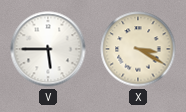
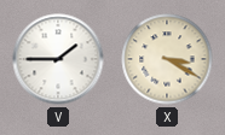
V: 5:45 -> 1:45 (58, 59)
